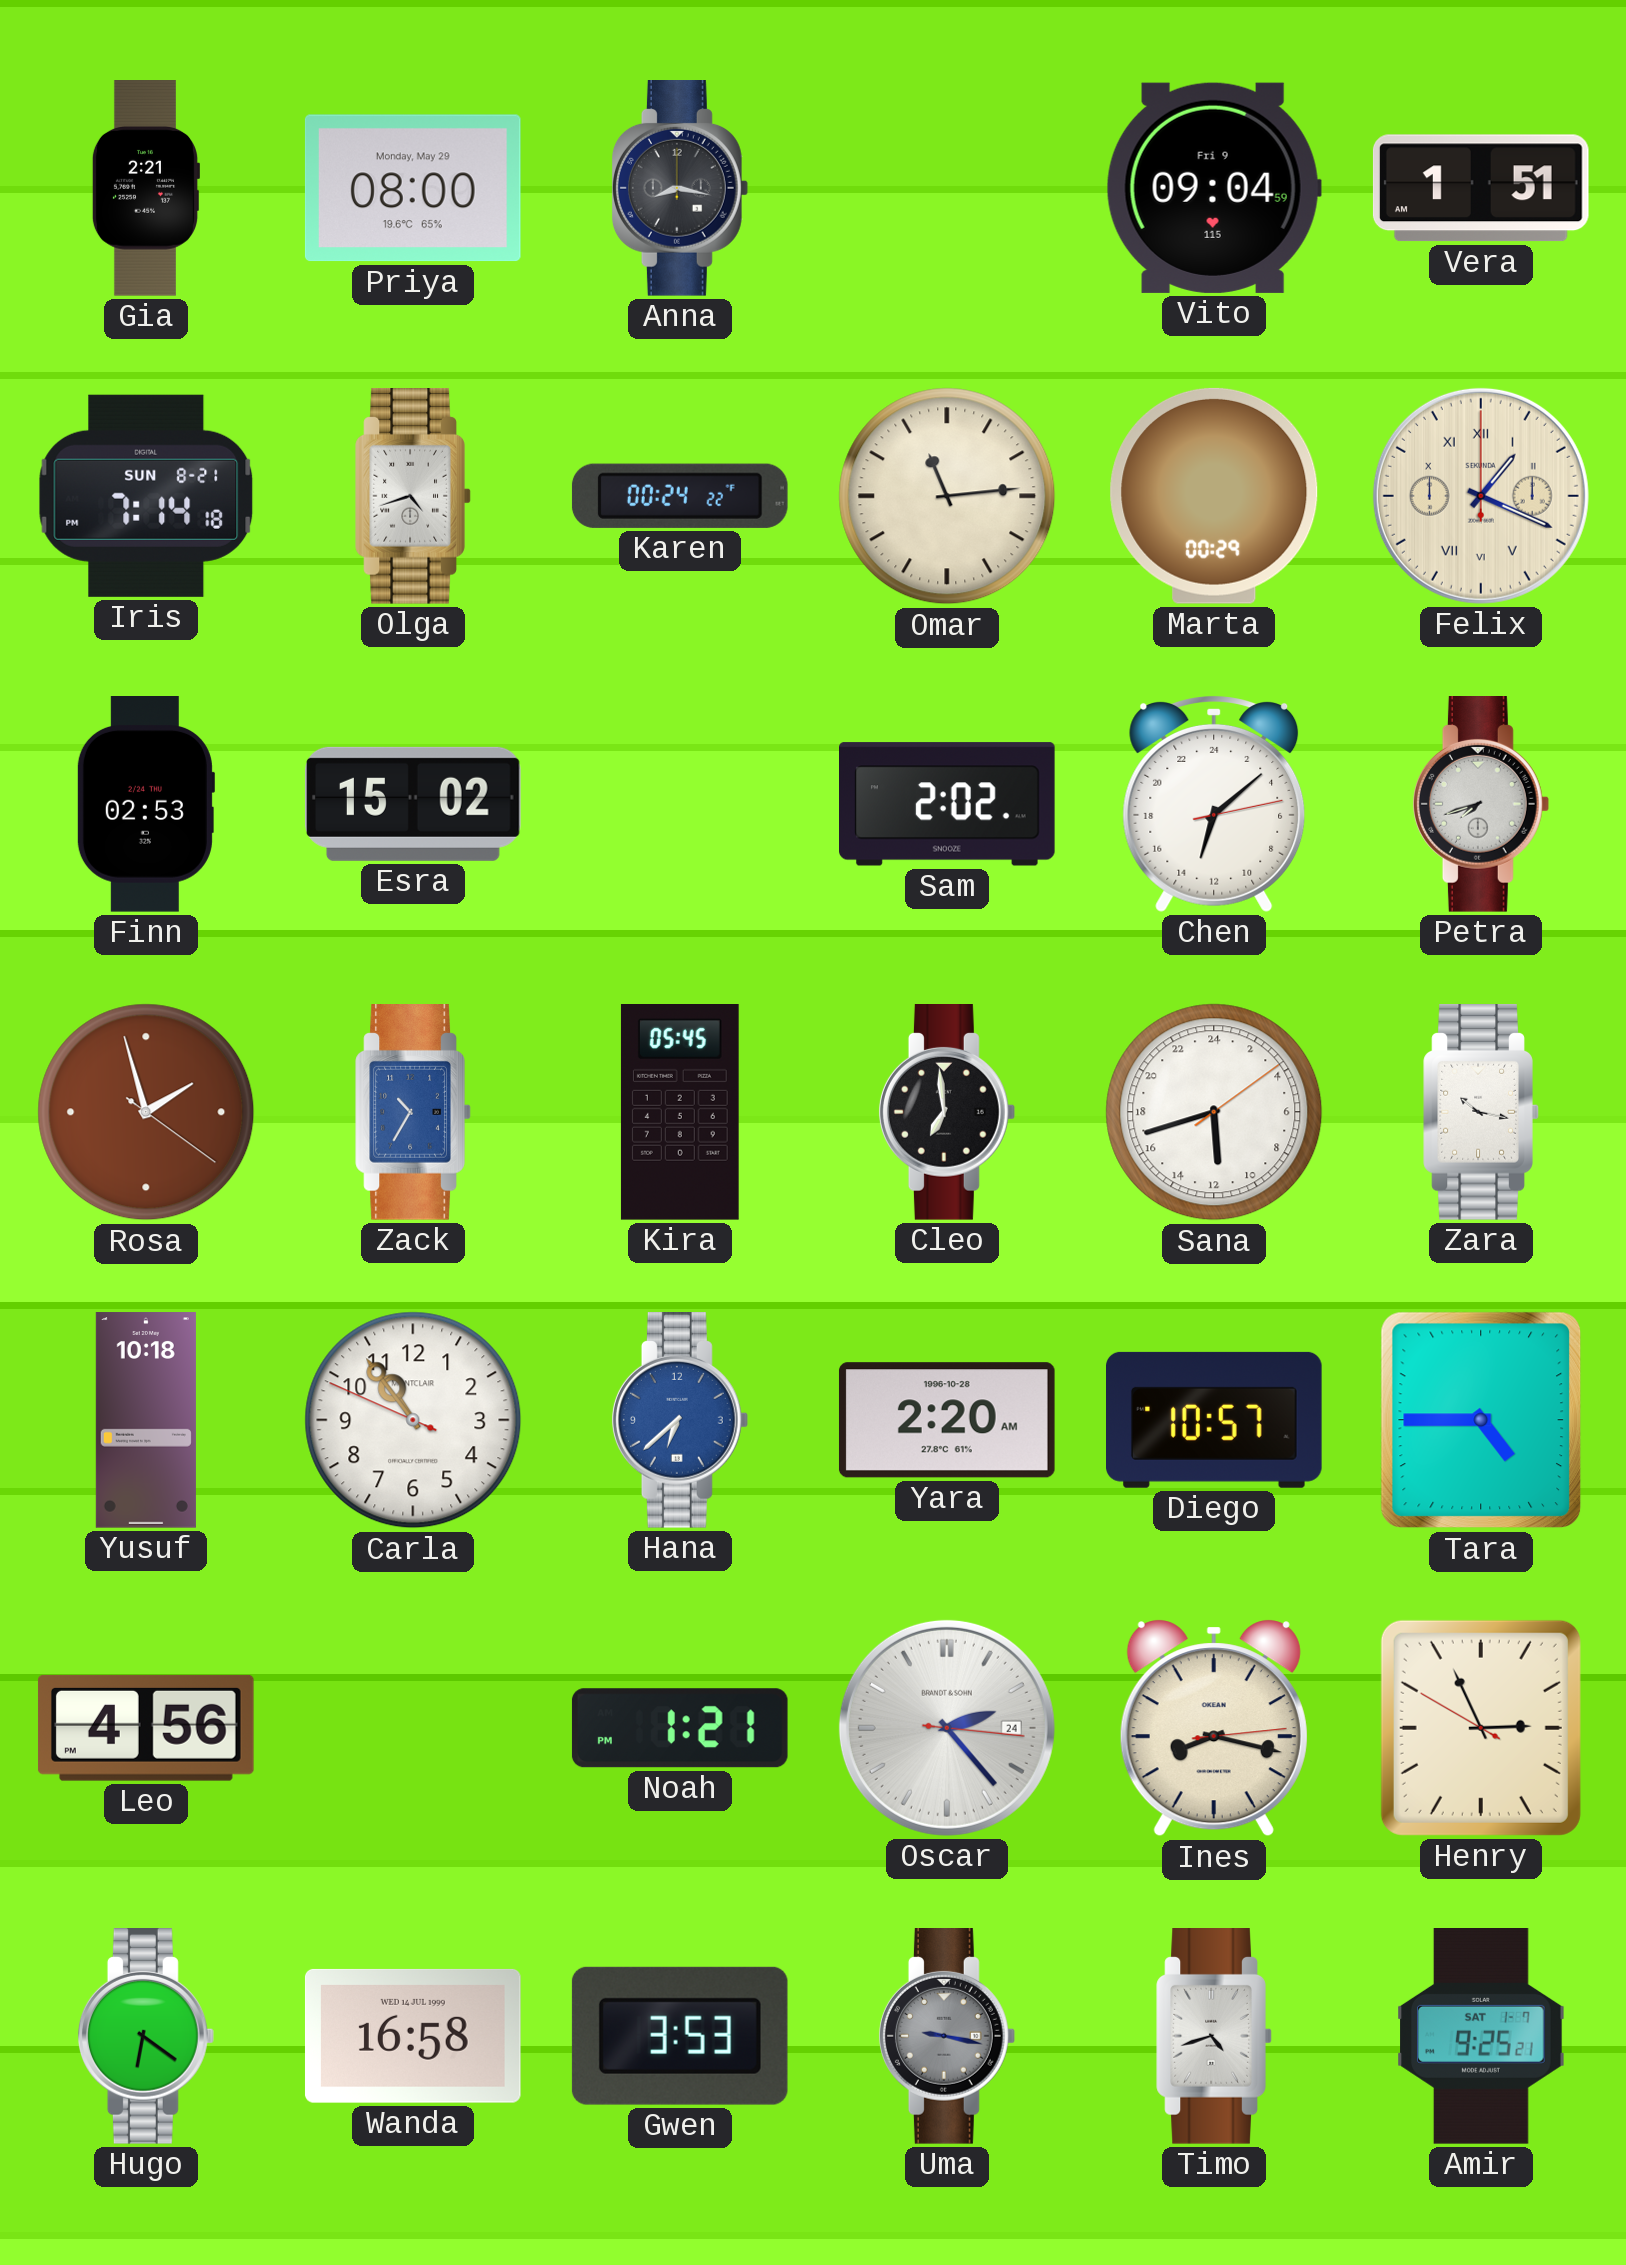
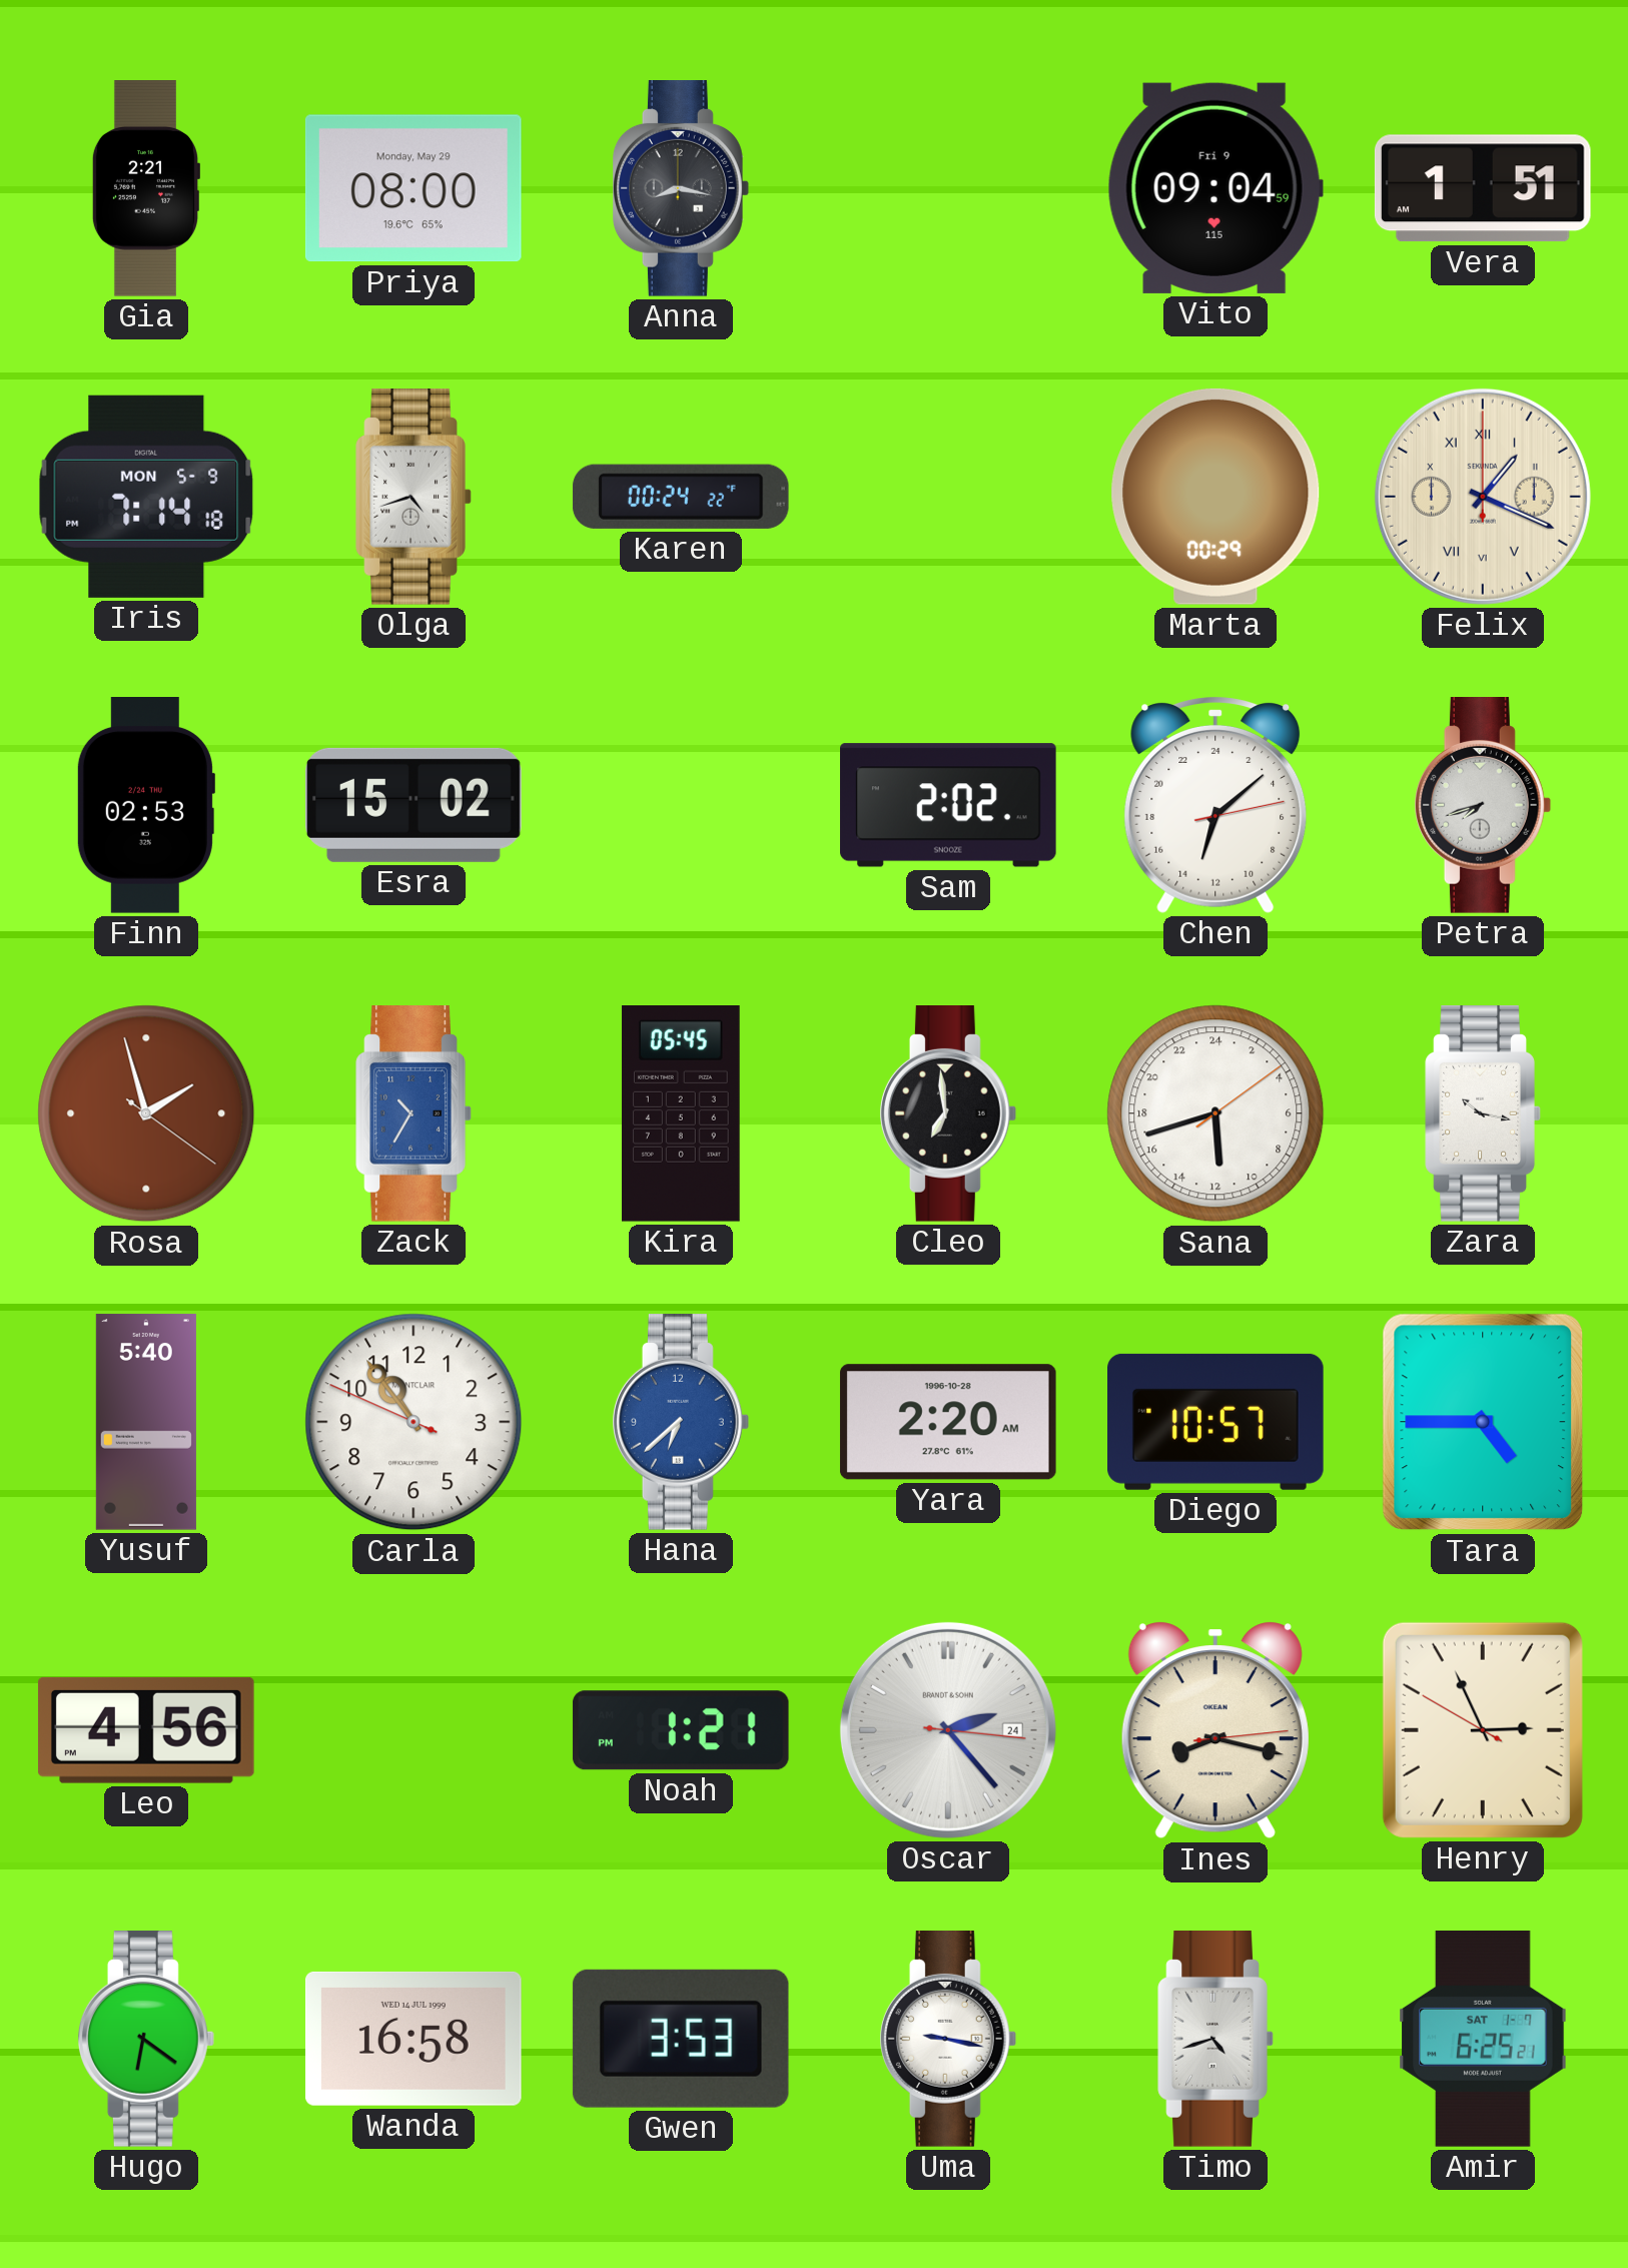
Iris date: SUN 8-21 -> MON 5-9 (146, 497)
Omar: 11:14 -> none (947, 496)
Yusuf: 10:18 -> 5:40 (146, 1422)
Uma dial: grey -> white (948, 2040)
Amir: 9:25 -> 6:25 (1483, 2040)
